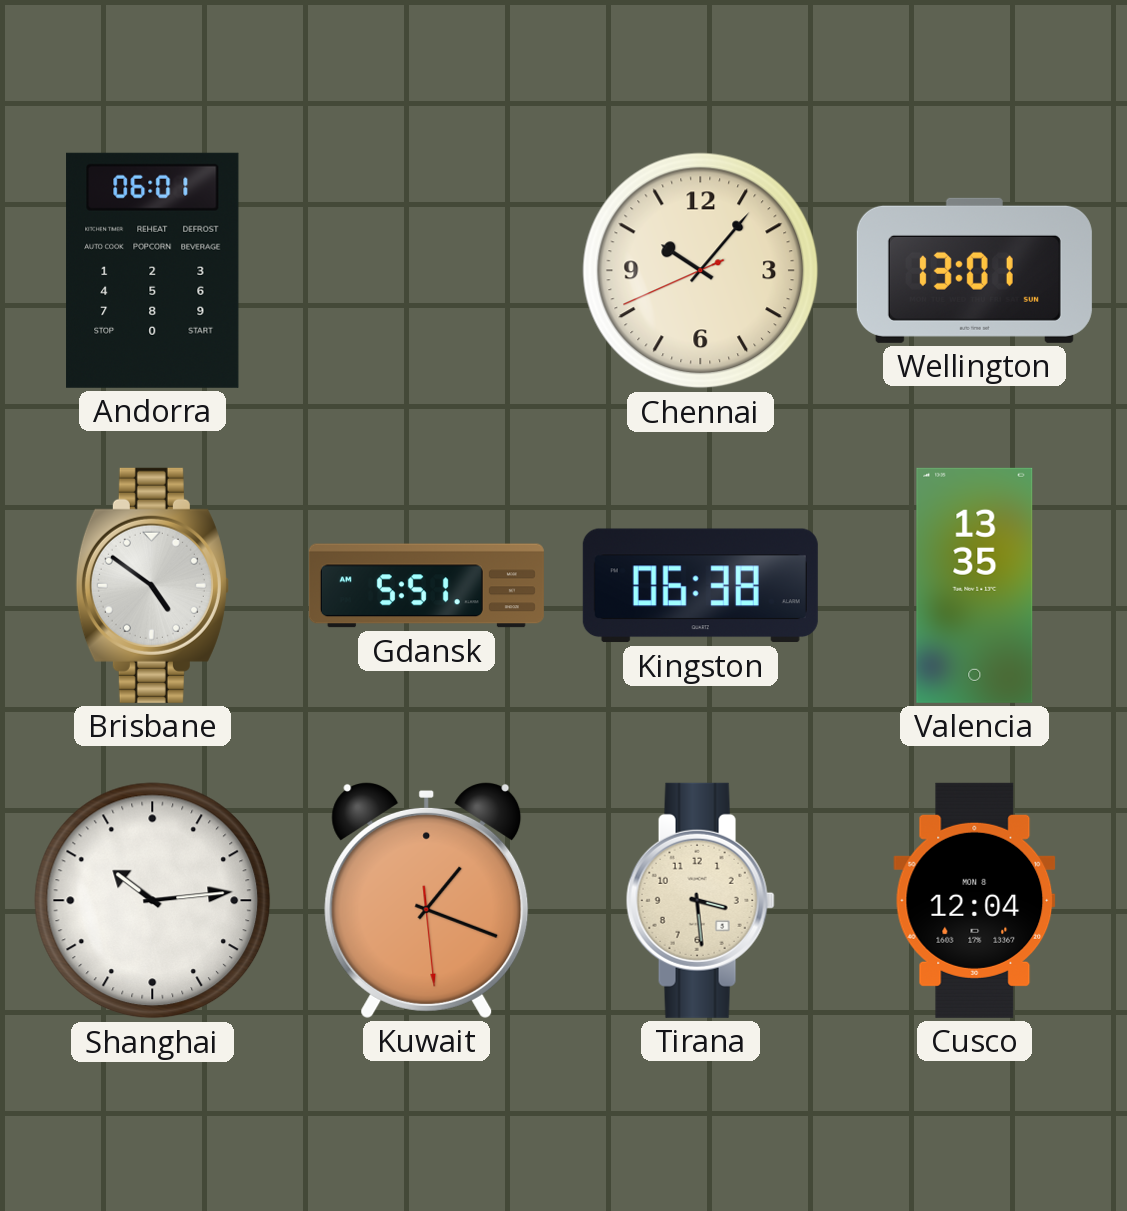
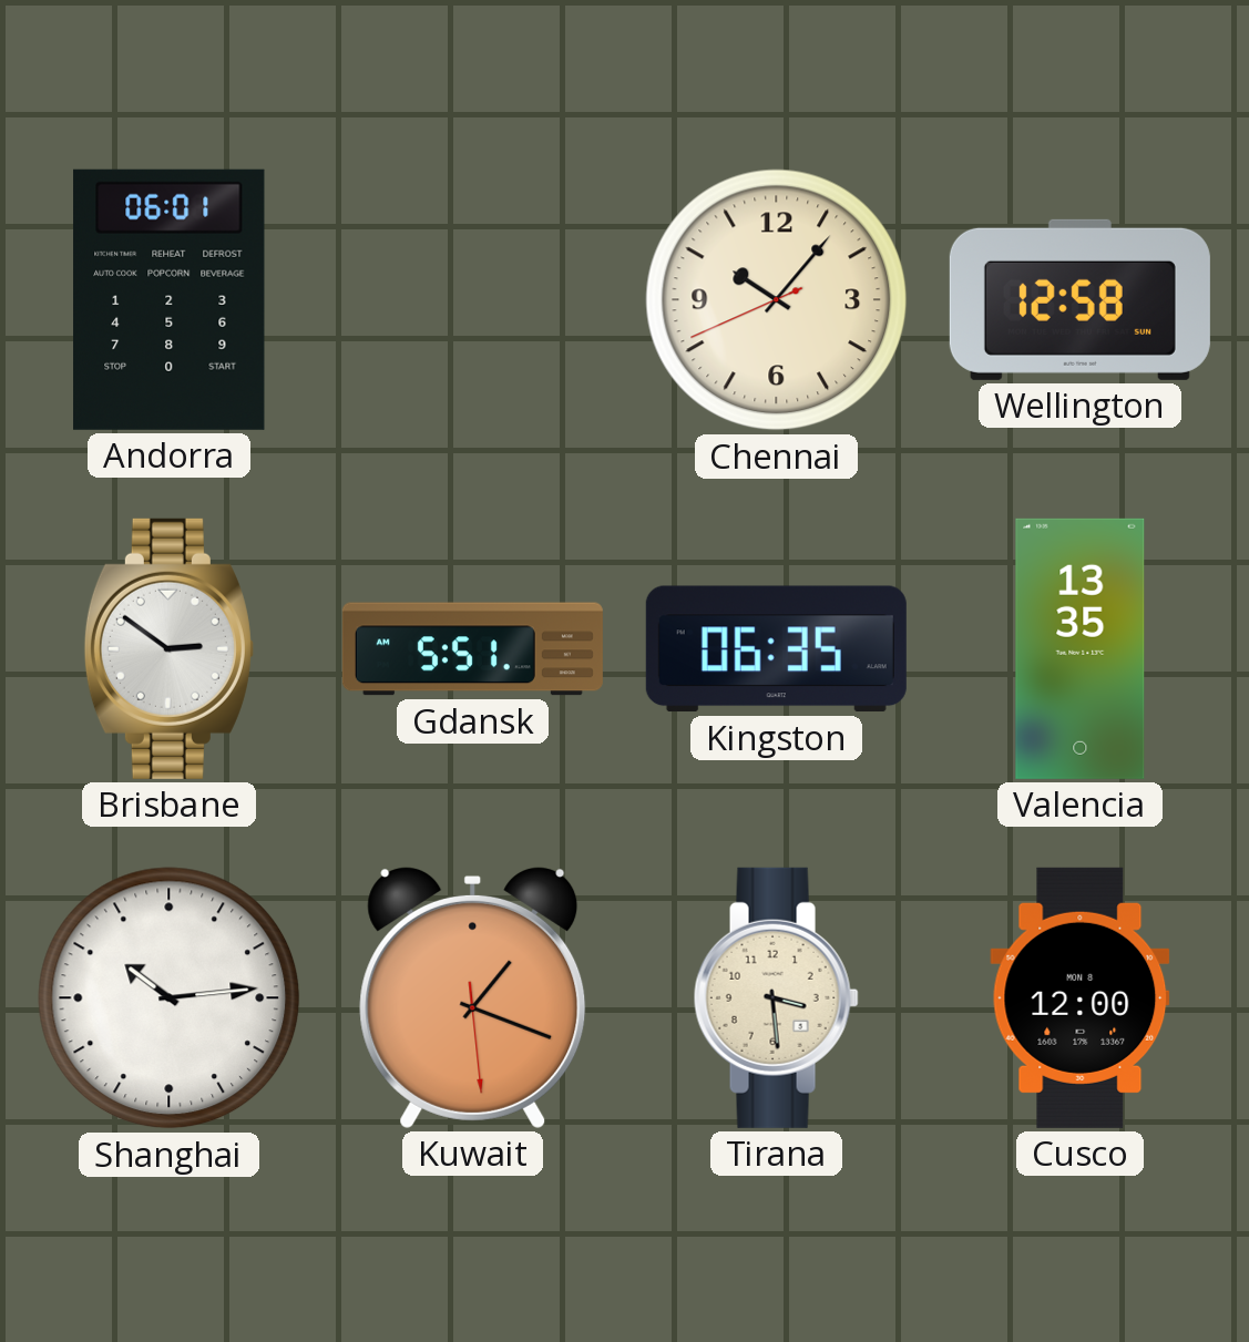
Wellington: 13:01 -> 12:58 (1079, 299)
Brisbane: 4:51 -> 2:51 (168, 648)
Kingston: 06:38 -> 06:35 (776, 649)
Cusco: 12:04 -> 12:00 (1081, 997)
